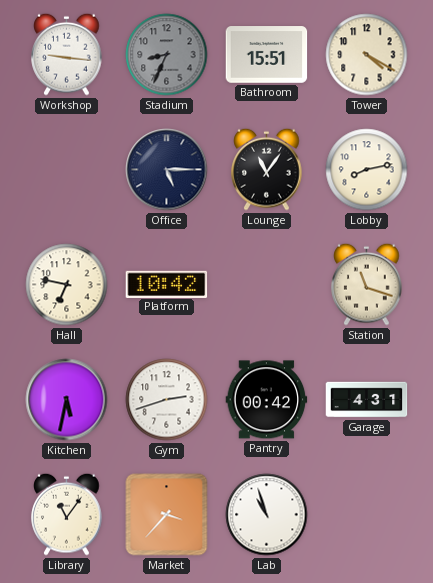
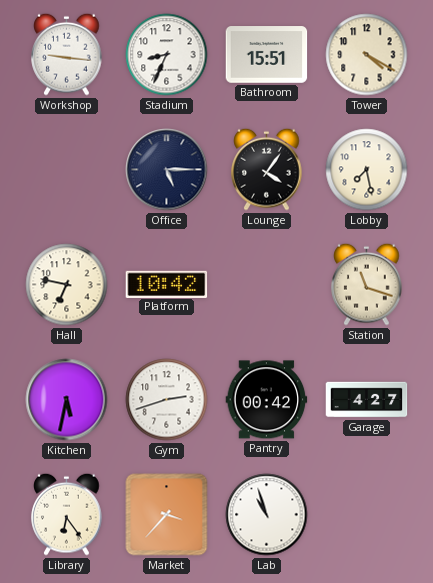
Stadium dial: grey -> white (167, 55)
Lounge: 11:06 -> 4:06 (267, 169)
Lobby: 8:13 -> 7:28 (367, 170)
Garage: 4:31 -> 4:27 (367, 400)
Library: 11:06 -> 6:24 (67, 514)
